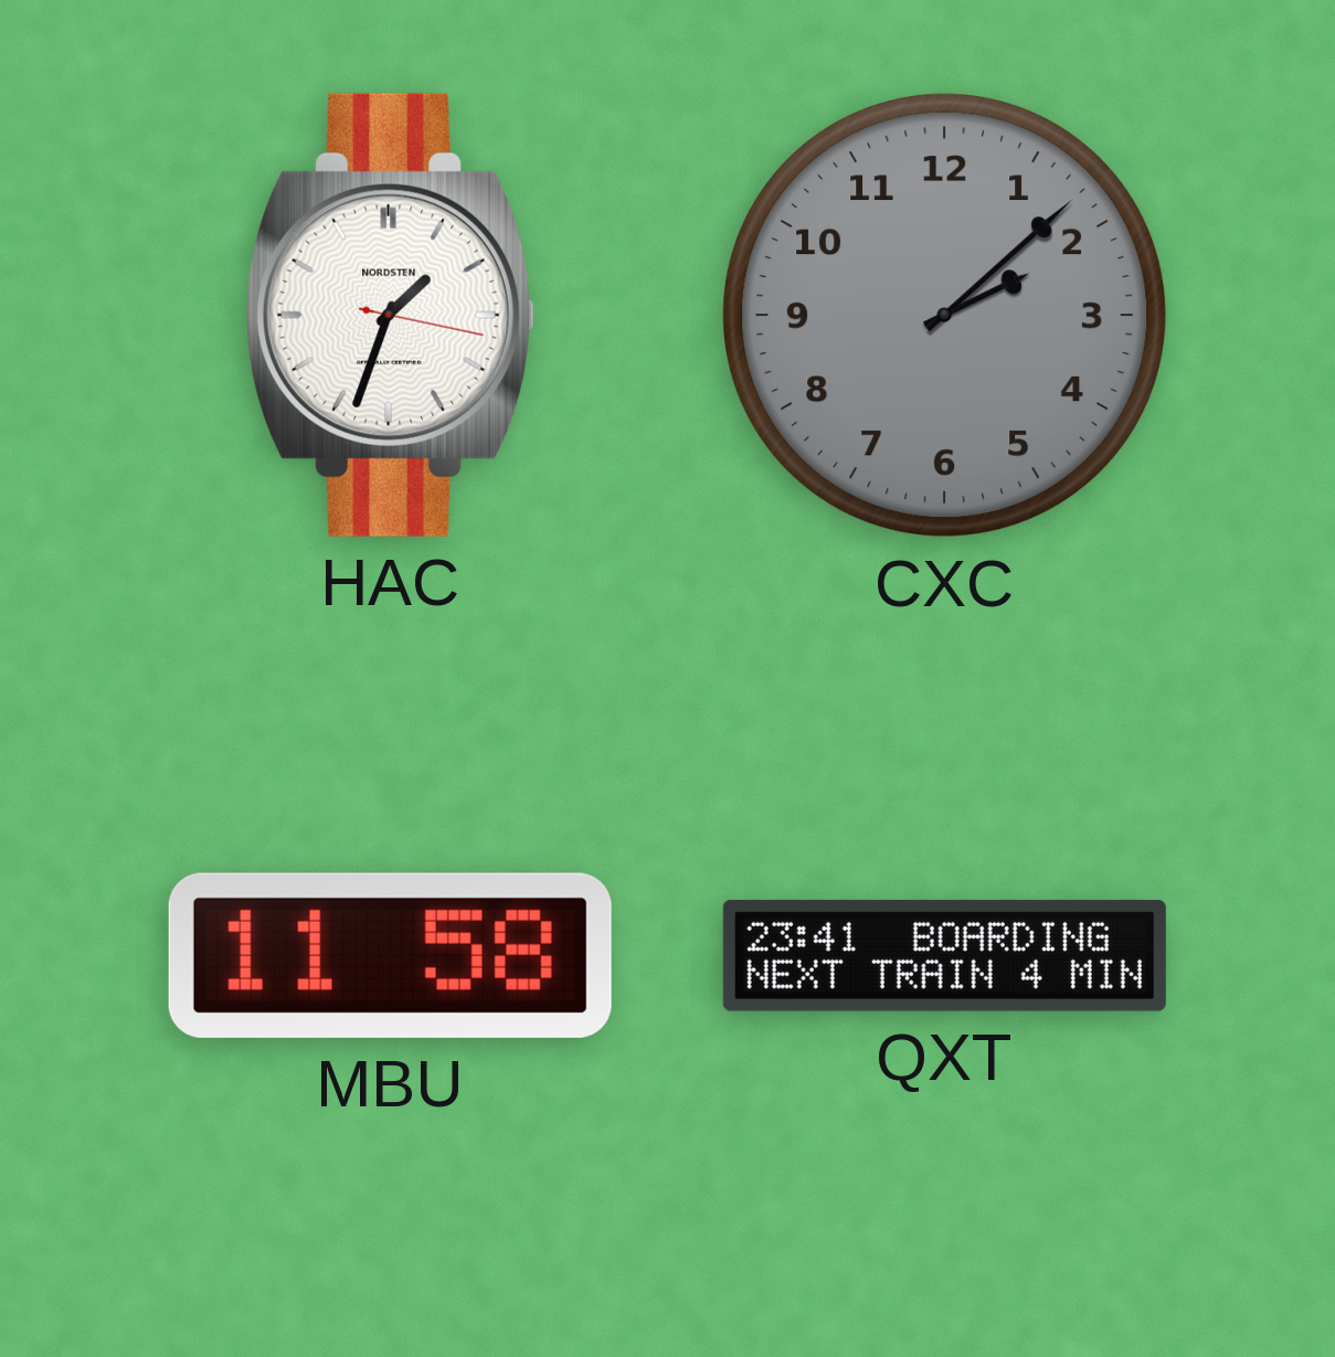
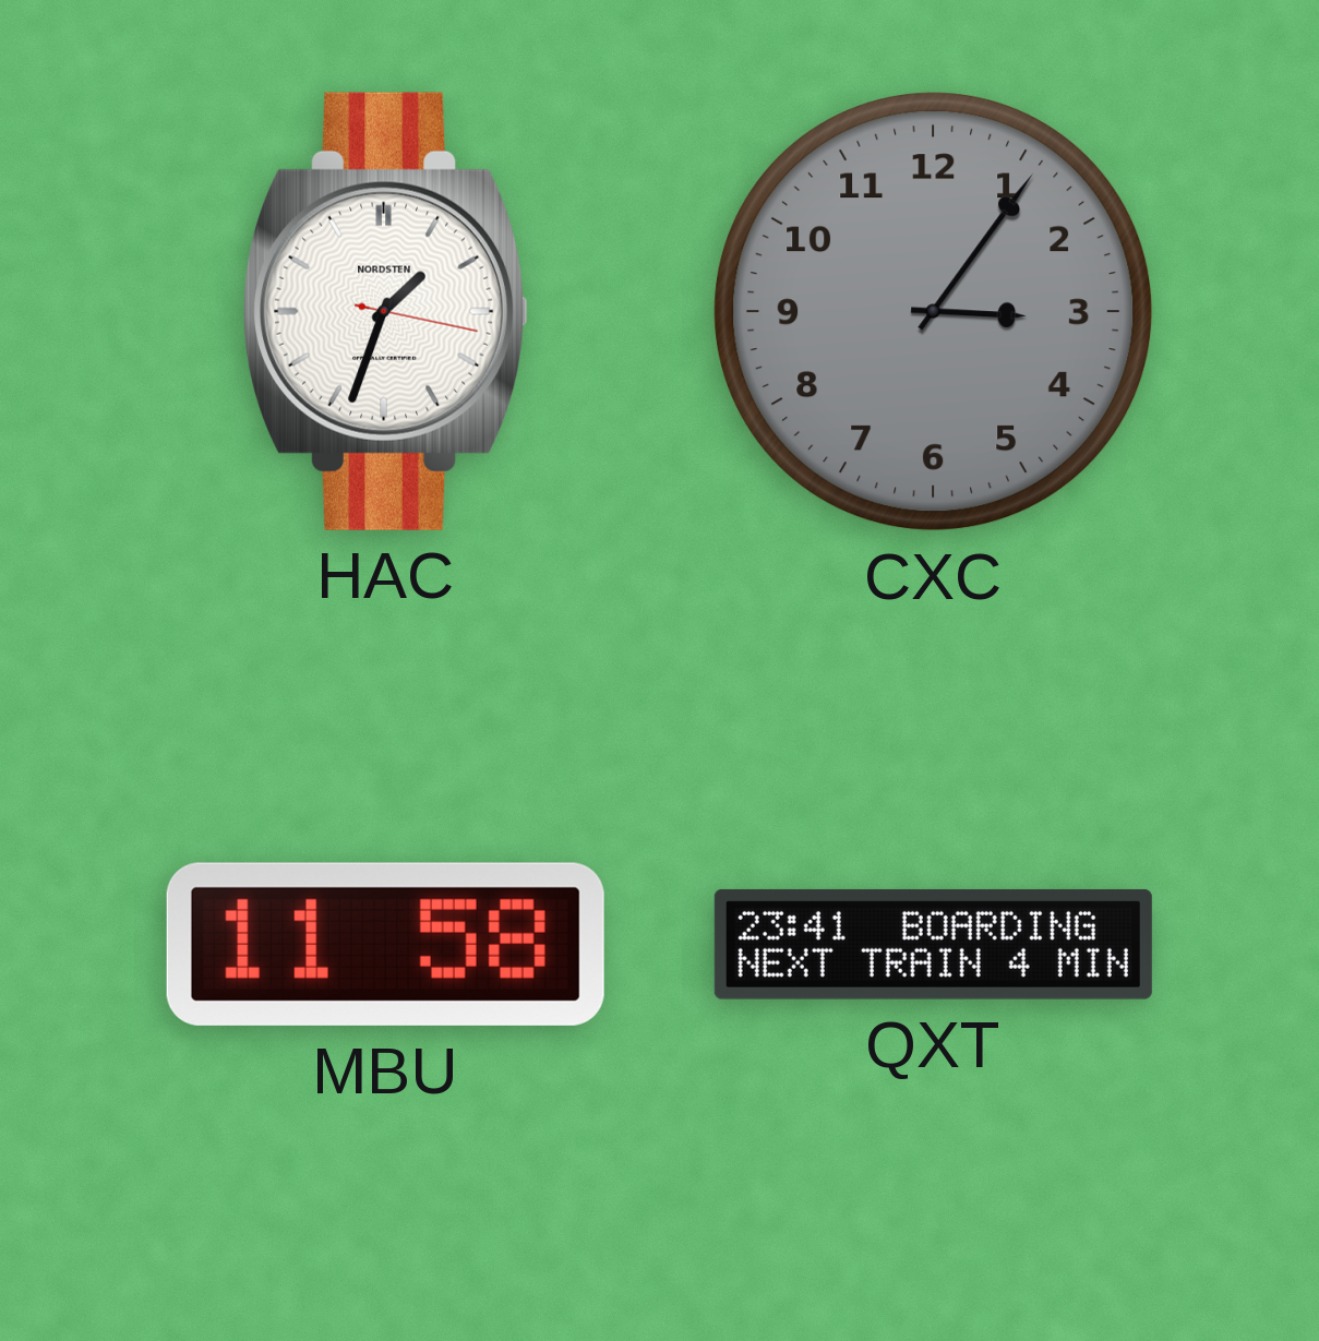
CXC: 2:08 -> 3:06 (934, 312)
